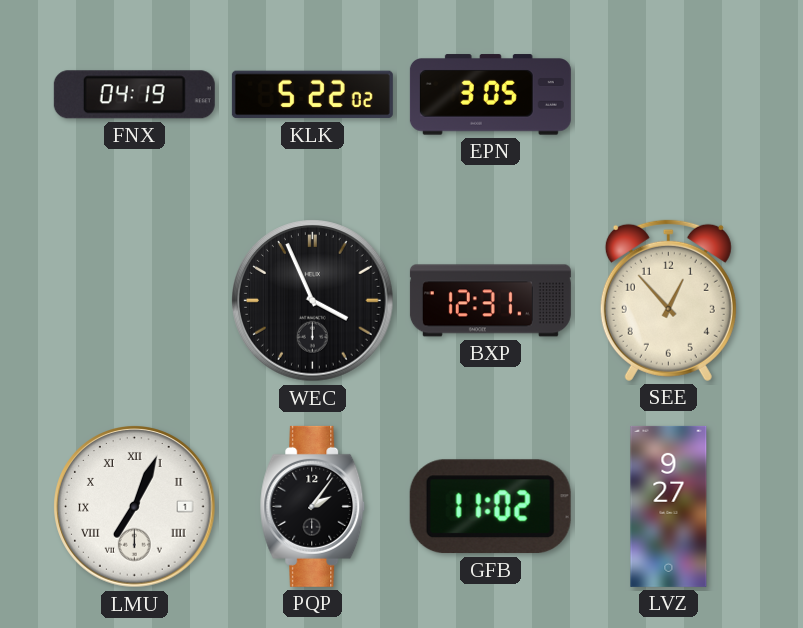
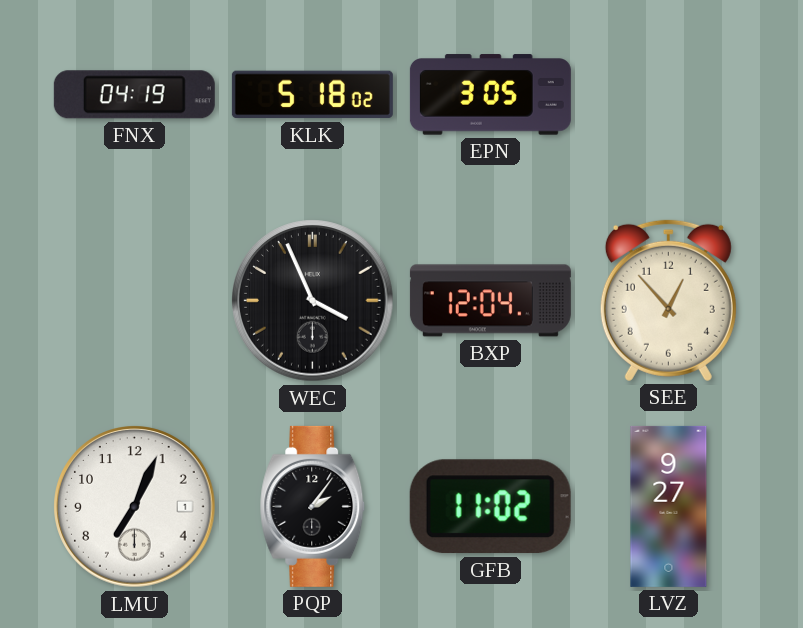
KLK: 5:22 -> 5:18 (312, 95)
BXP: 12:31 -> 12:04 (490, 301)
LMU numerals: Roman -> Arabic (135, 507)
